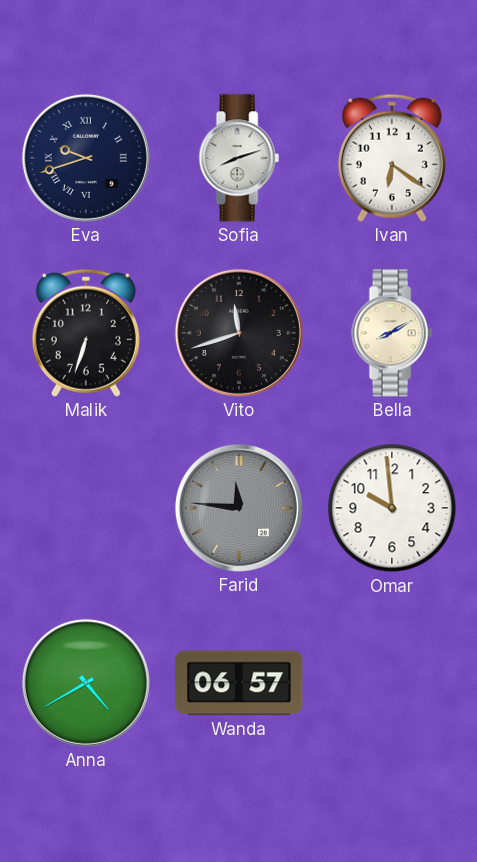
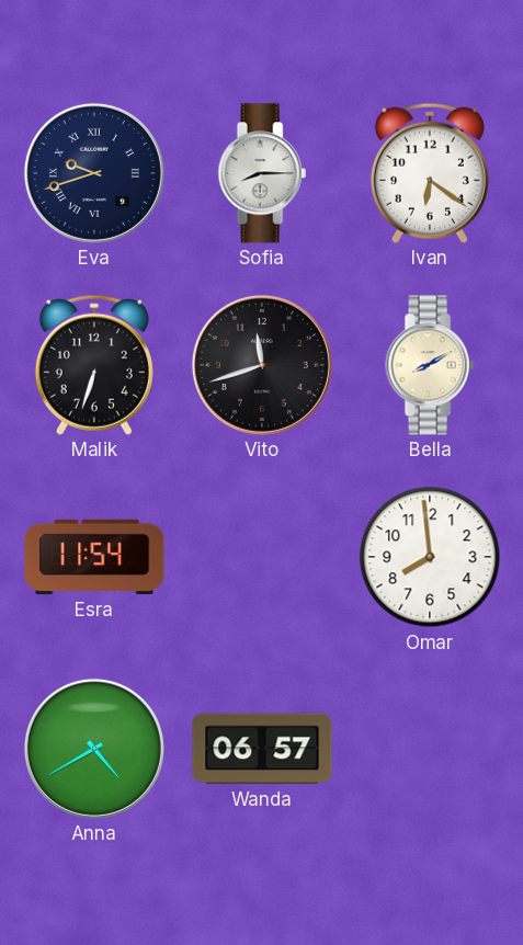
Sofia: 8:12 -> 8:15 (262, 173)
Esra: none -> 11:54 (94, 557)
Farid: 11:46 -> none (239, 508)
Omar: 9:59 -> 7:59 (430, 557)
